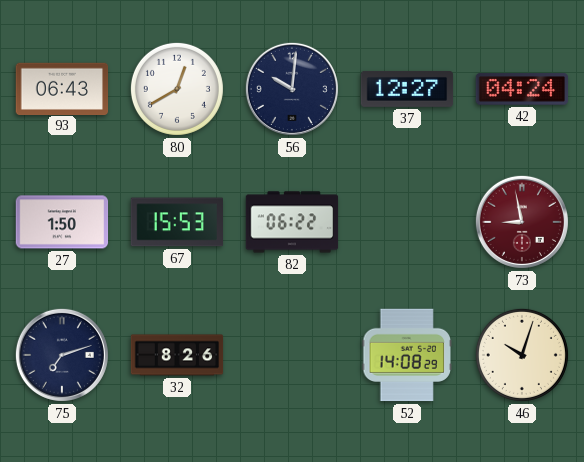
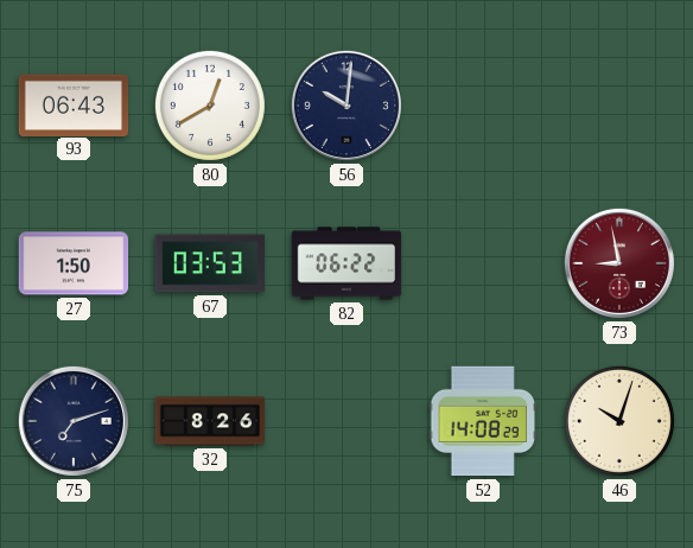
37: 12:27 -> none (407, 89)
42: 04:24 -> none (522, 89)
67: 15:53 -> 03:53 (209, 263)
